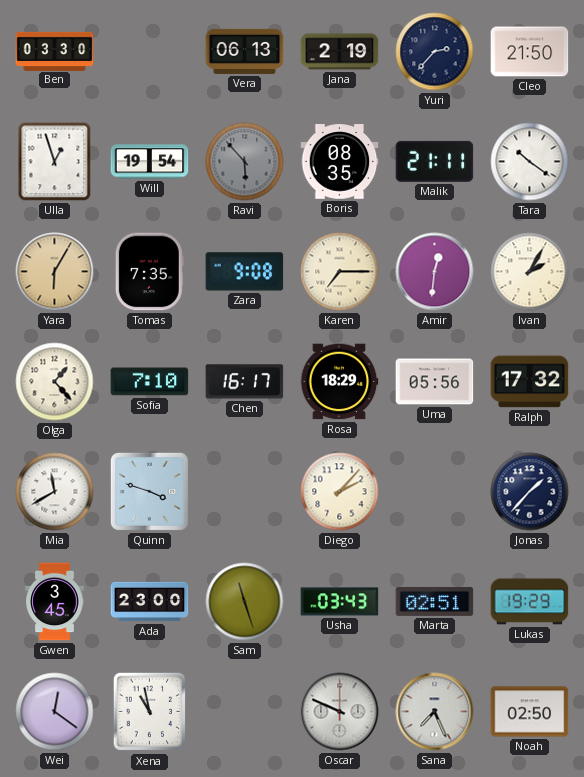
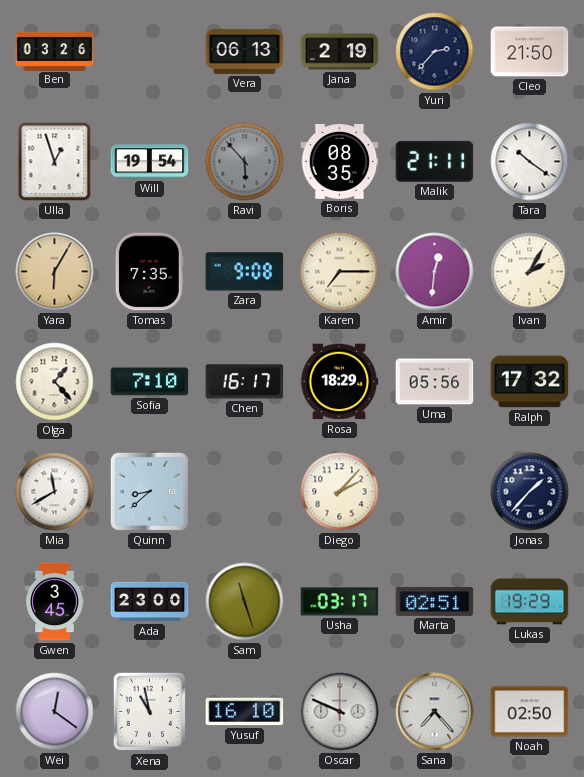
Ben: 03:30 -> 03:26 (55, 51)
Quinn: 3:48 -> 8:38 (149, 491)
Usha: 03:43 -> 03:17 (340, 602)
Yusuf: none -> 16:10 (245, 712)
Sana: 7:26 -> 7:23 (435, 712)
